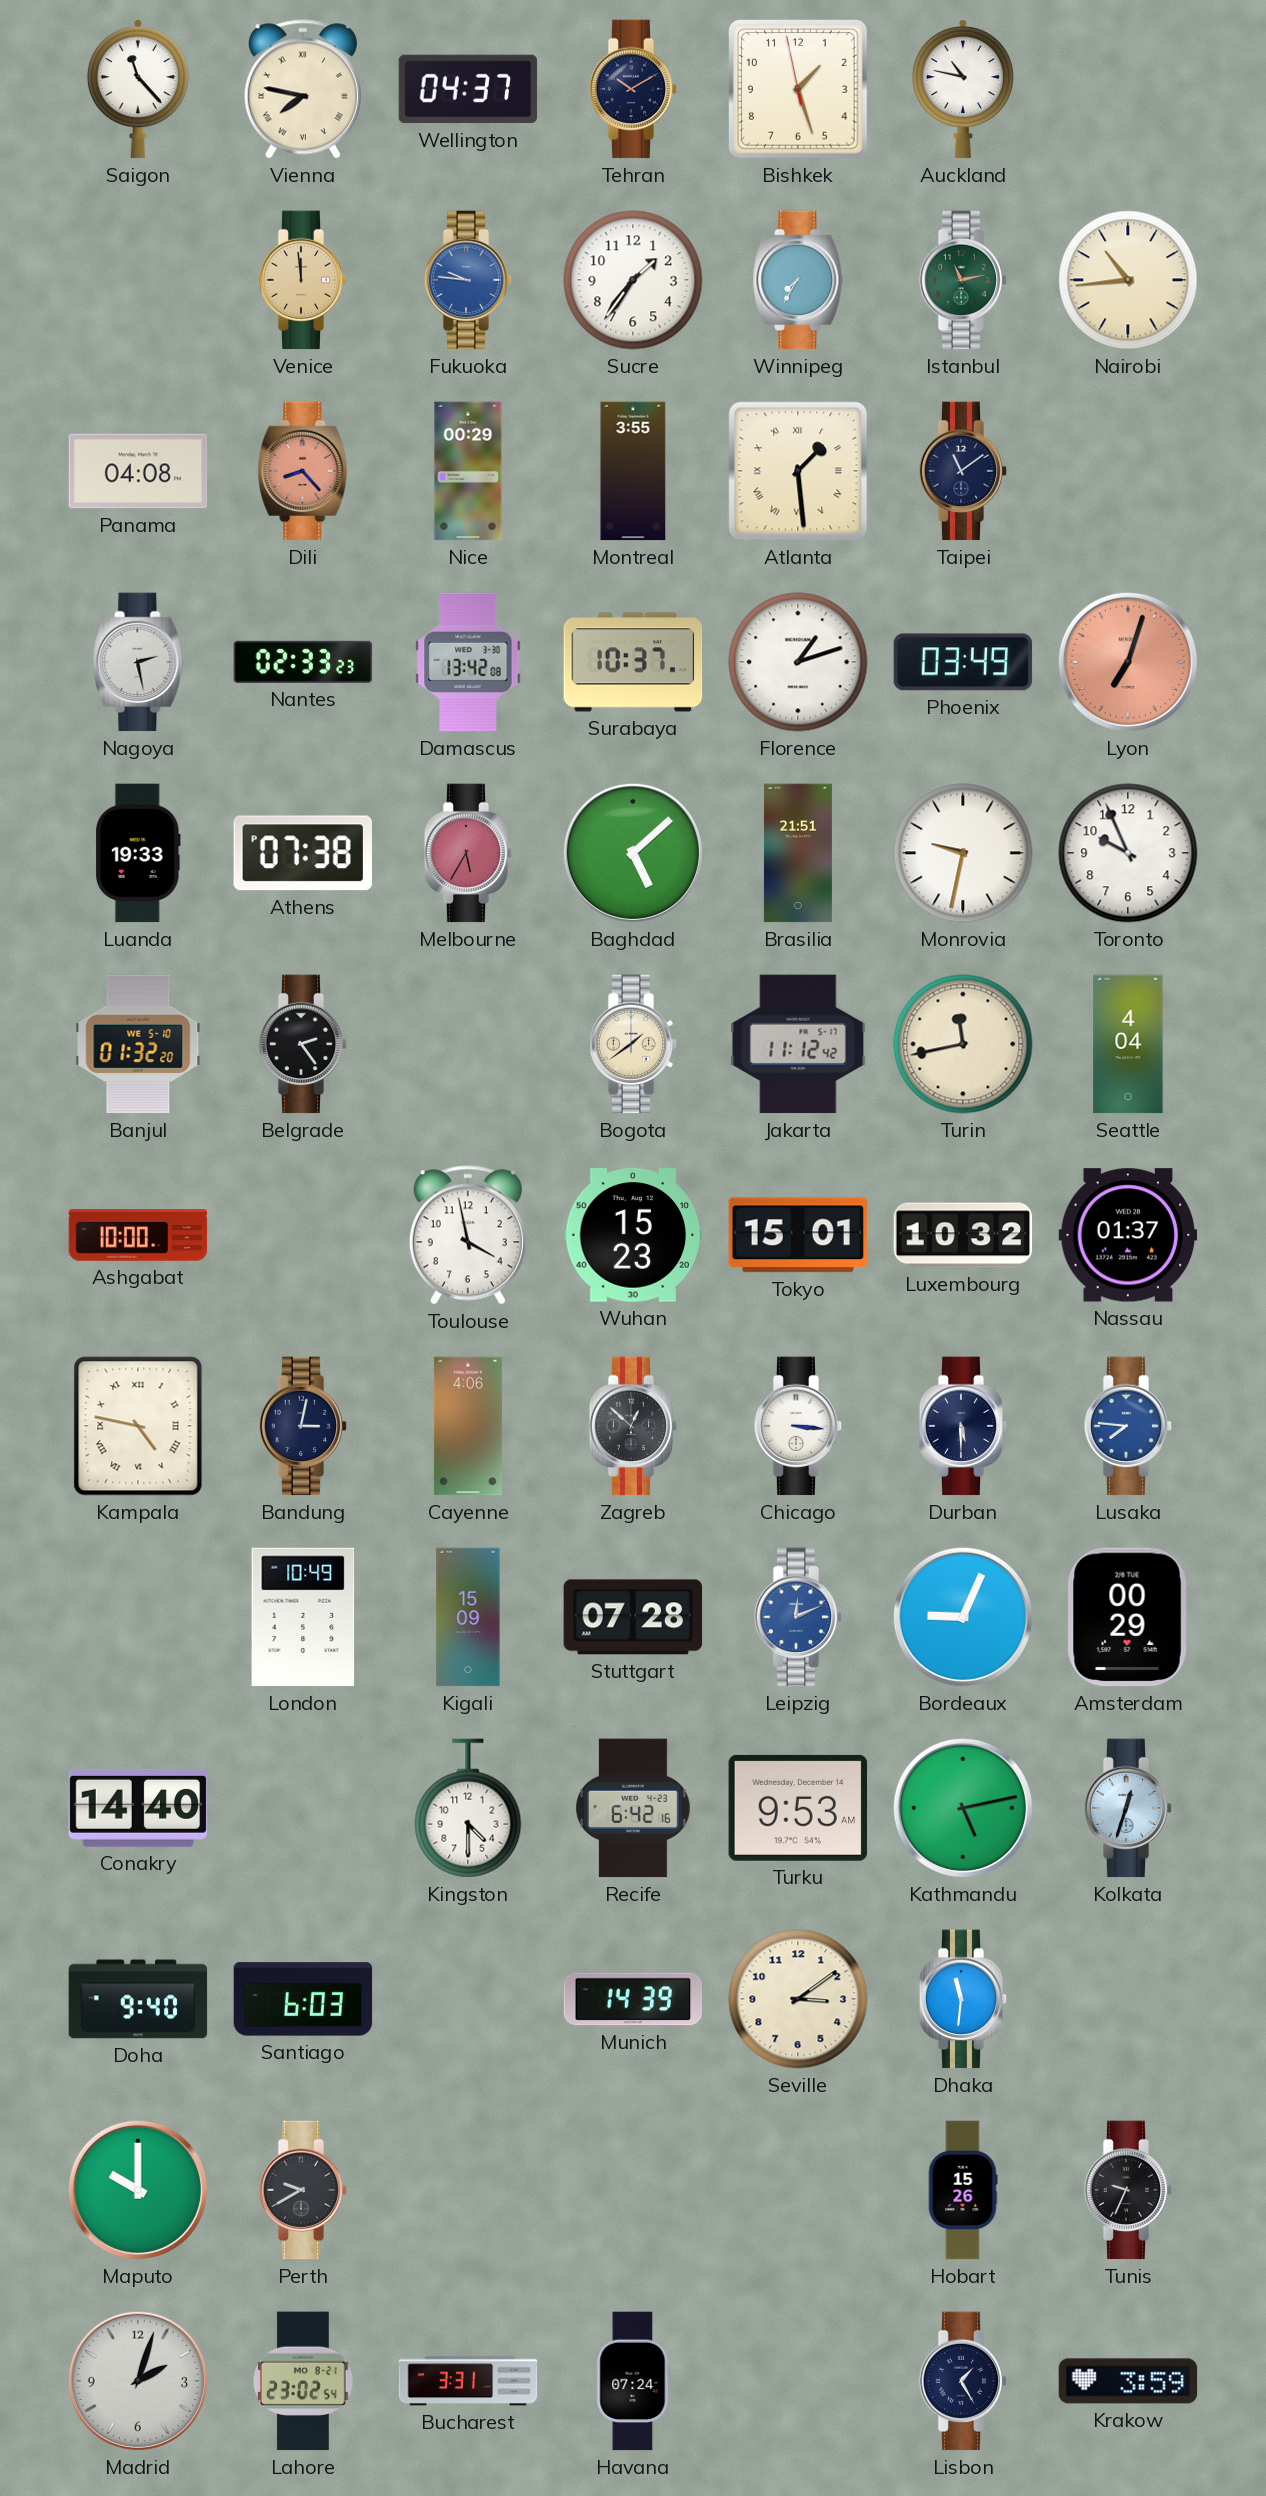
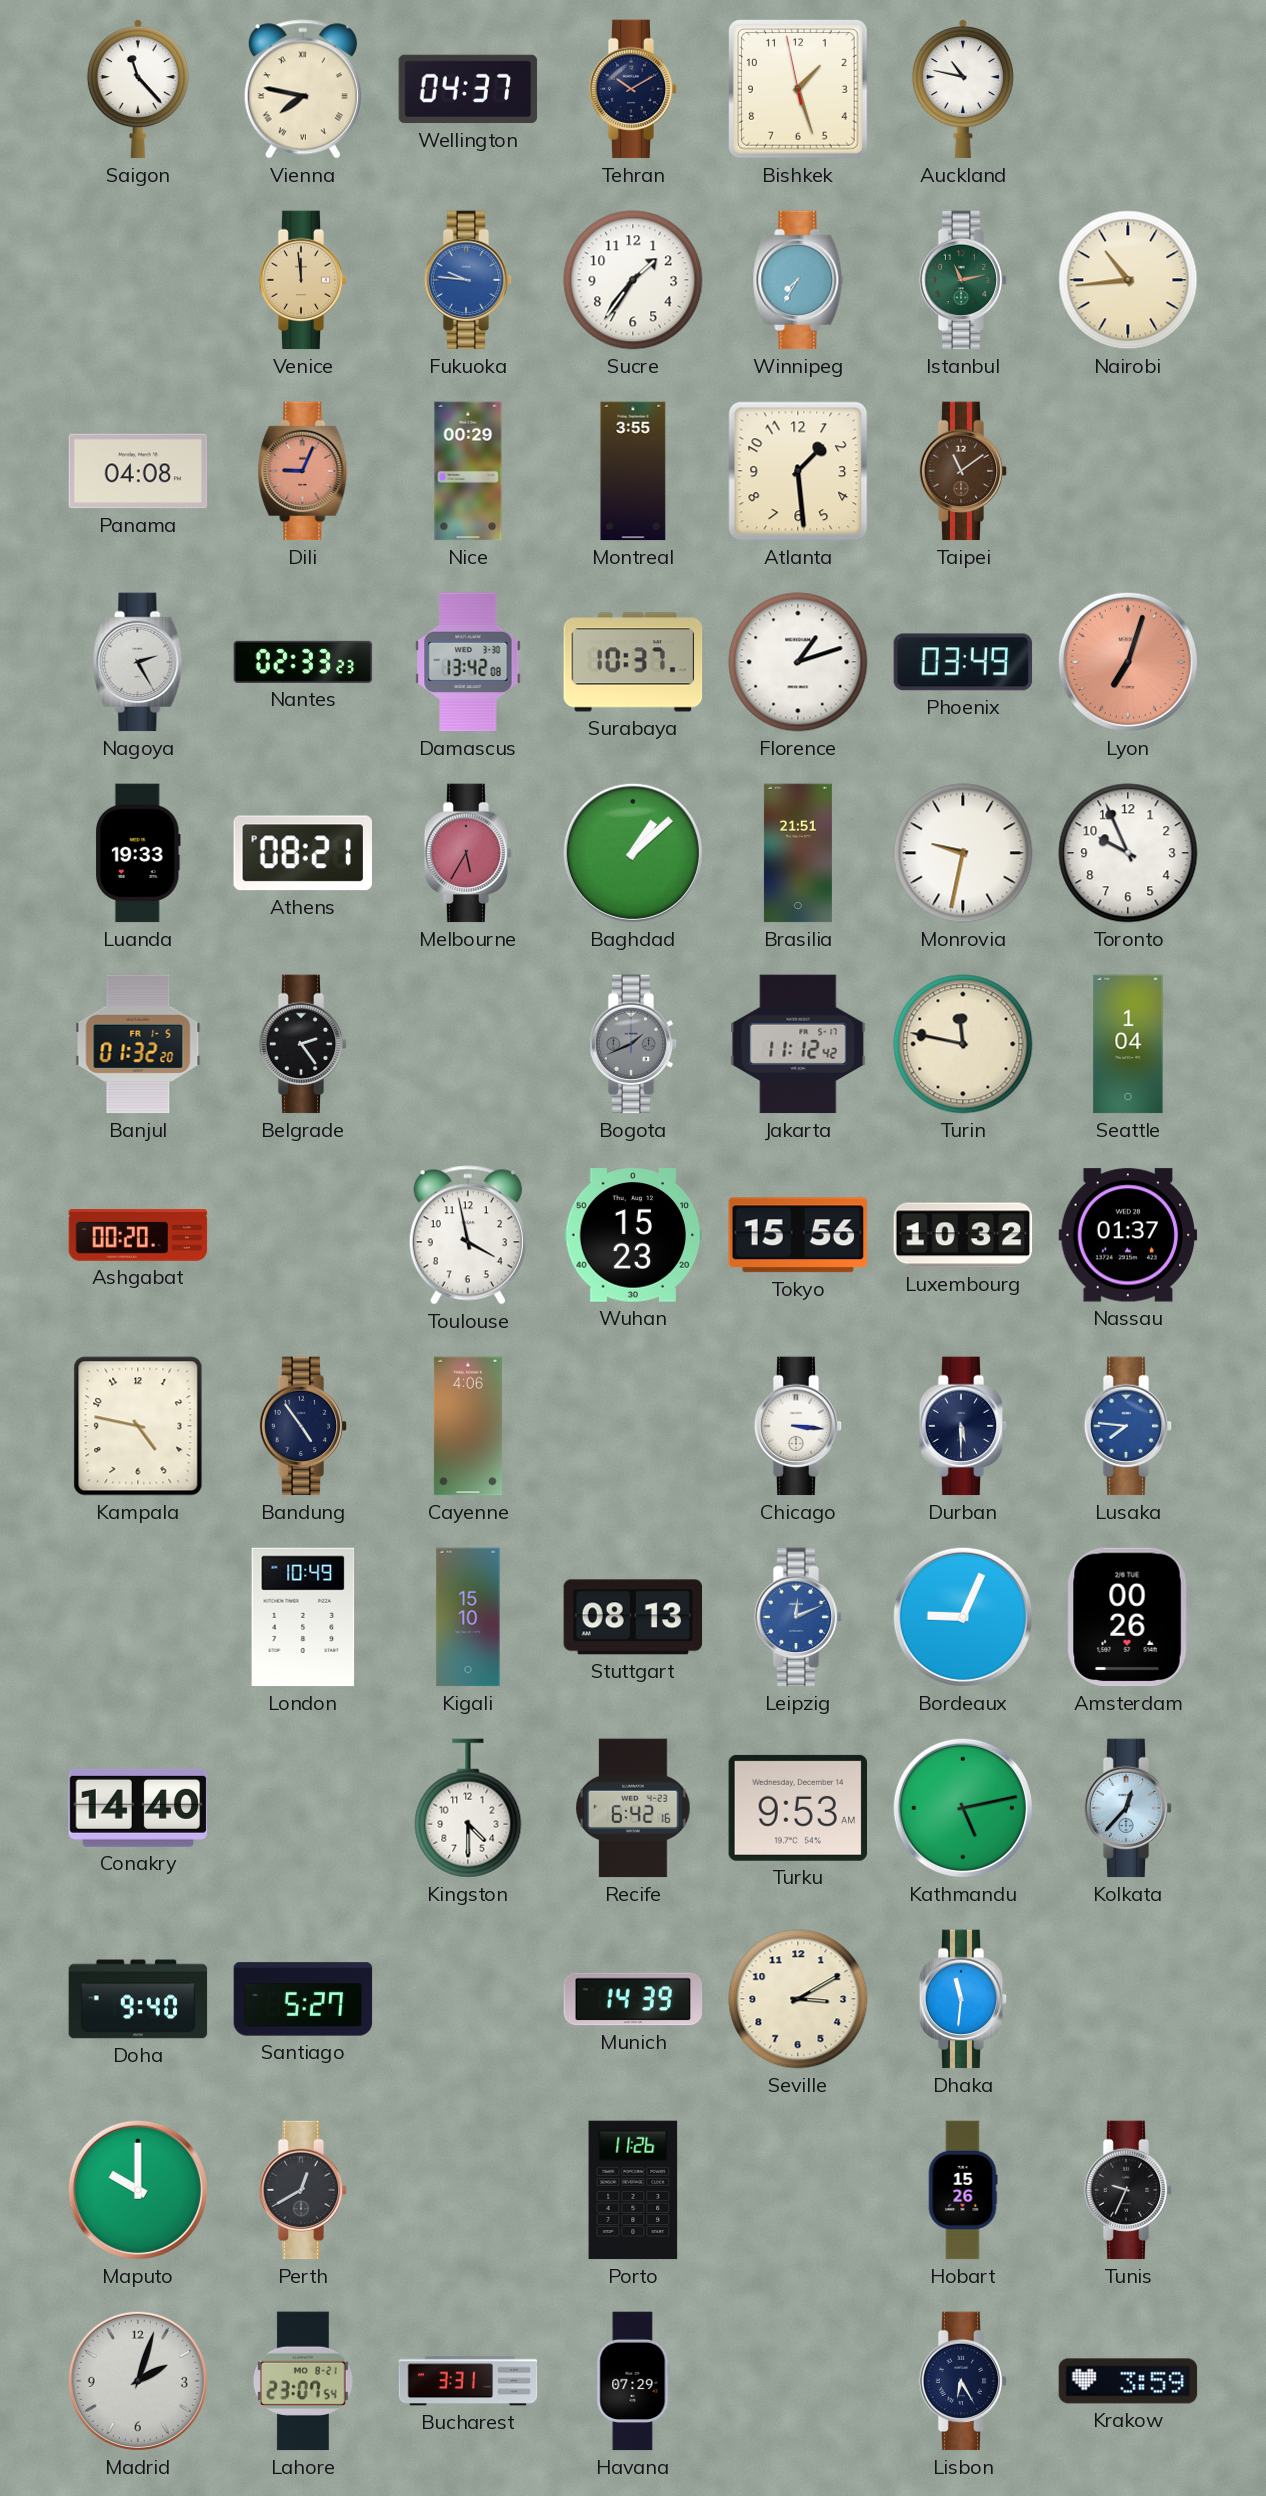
Dili: 8:23 -> 9:04 (303, 471)
Atlanta numerals: Roman -> Arabic (798, 471)
Taipei dial: navy -> brown (963, 471)
Nagoya: 2:28 -> 2:25 (138, 662)
Athens: 07:38 -> 08:21 (303, 853)
Baghdad: 5:08 -> 1:08 (633, 853)
Banjul date: WE 5-10 -> FR 1-5 (138, 1044)
Bogota: 1:39 -> 1:41 (633, 1044)
Bogota dial: cream -> grey (633, 1044)
Turin: 11:43 -> 11:47 (963, 1044)
Seattle: 4:04 -> 1:04 (1128, 1044)
Ashgabat: 10:00 -> 00:20 (138, 1235)
Tokyo: 15:01 -> 15:56 (798, 1235)
Kampala numerals: Roman -> Arabic (138, 1426)
Bandung: 3:02 -> 4:54 (303, 1426)
Zagreb: 12:52 -> none (633, 1426)
Kigali: 15:09 -> 15:10 (468, 1617)
Stuttgart: 07:28 -> 08:13 (633, 1617)
Amsterdam: 00:29 -> 00:26 (1128, 1617)
Kolkata: 12:33 -> 12:37 (1128, 1808)
Santiago: 6:03 -> 5:27 (303, 1999)
Seville: 3:09 -> 3:10 (798, 1999)
Perth: 9:40 -> 12:40 (303, 2190)
Porto: none -> 11:26 (633, 2190)
Lahore: 23:02 -> 23:07 (303, 2381)
Havana: 07:24 -> 07:29 (633, 2381)
Lisbon: 1:25 -> 6:25 (963, 2381)
